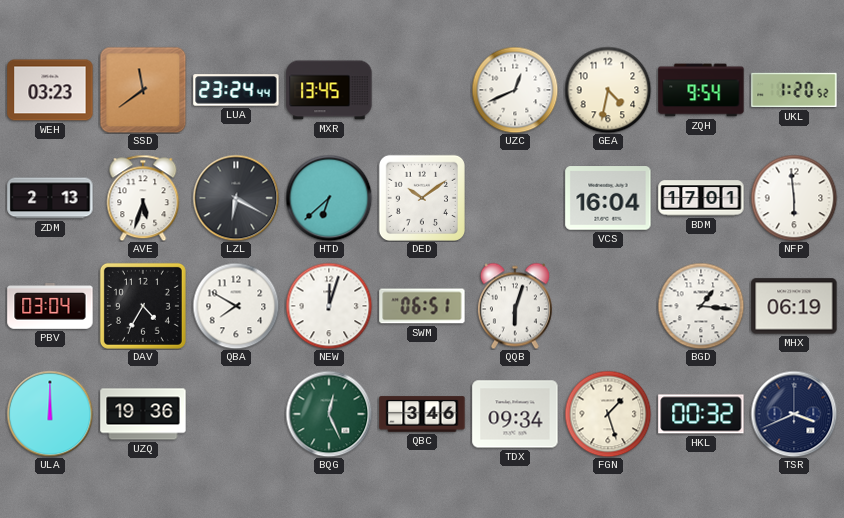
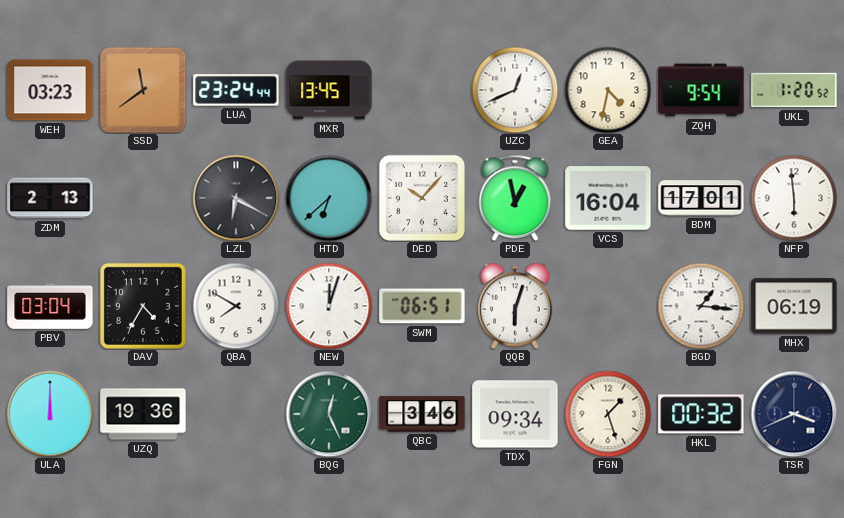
AVE: 5:33 -> none (143, 198)
DED: 10:09 -> 10:07 (422, 198)
PDE: none -> 12:58 (515, 198)
